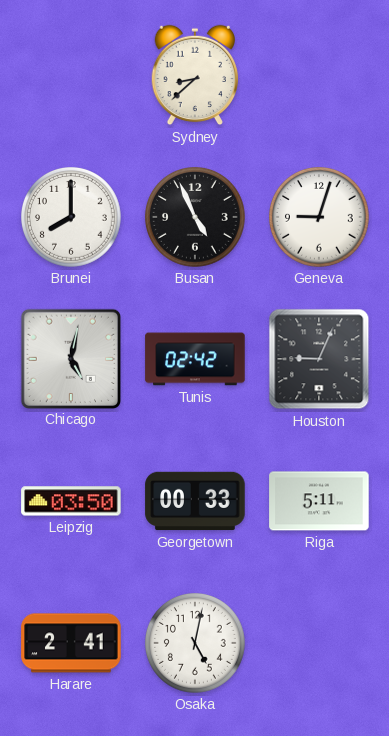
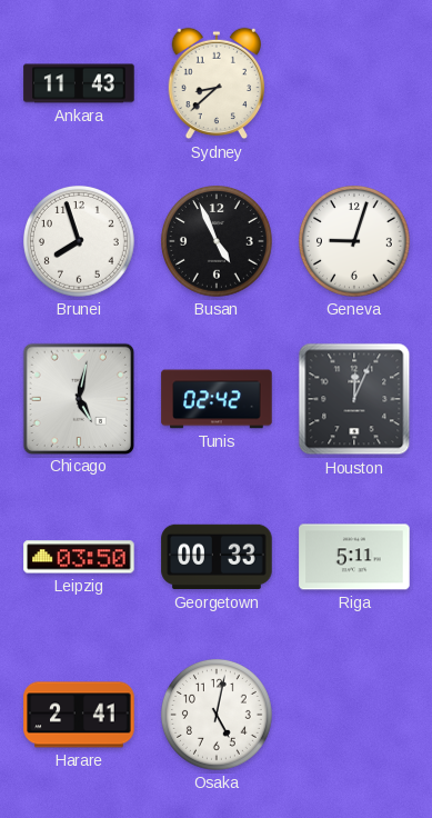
Ankara: none -> 11:43 (79, 83)
Brunei: 8:00 -> 7:57 (80, 242)
Houston: 9:04 -> 12:04 (354, 399)
